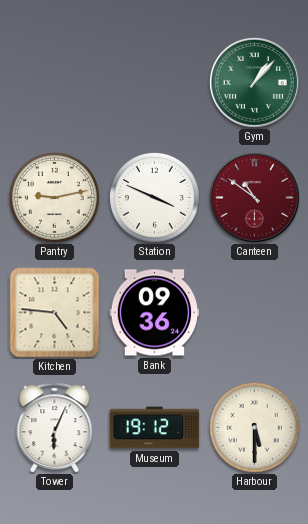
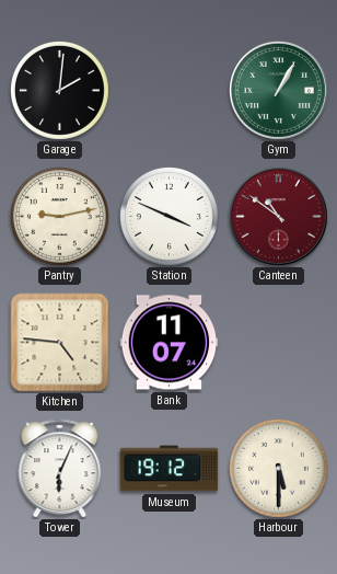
Garage: none -> 2:01 (59, 90)
Gym: 1:07 -> 1:05 (278, 90)
Bank: 09:36 -> 11:07 (170, 343)
